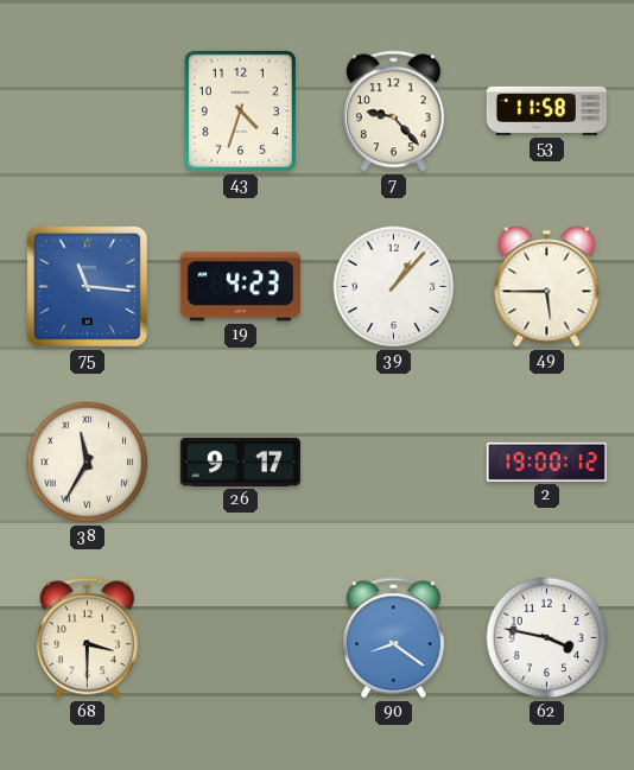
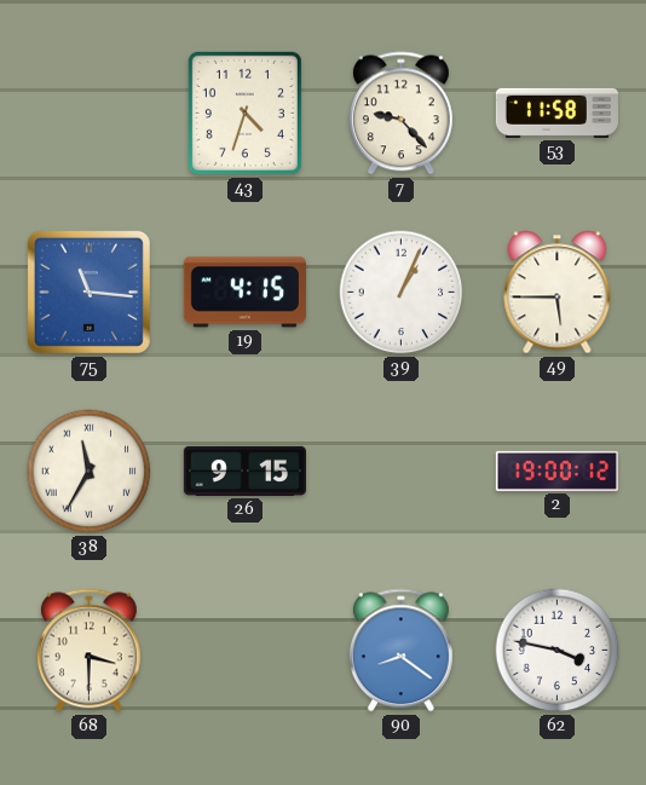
19: 4:23 -> 4:15 (244, 293)
39: 1:07 -> 1:04 (402, 293)
26: 9:17 -> 9:15 (244, 471)
